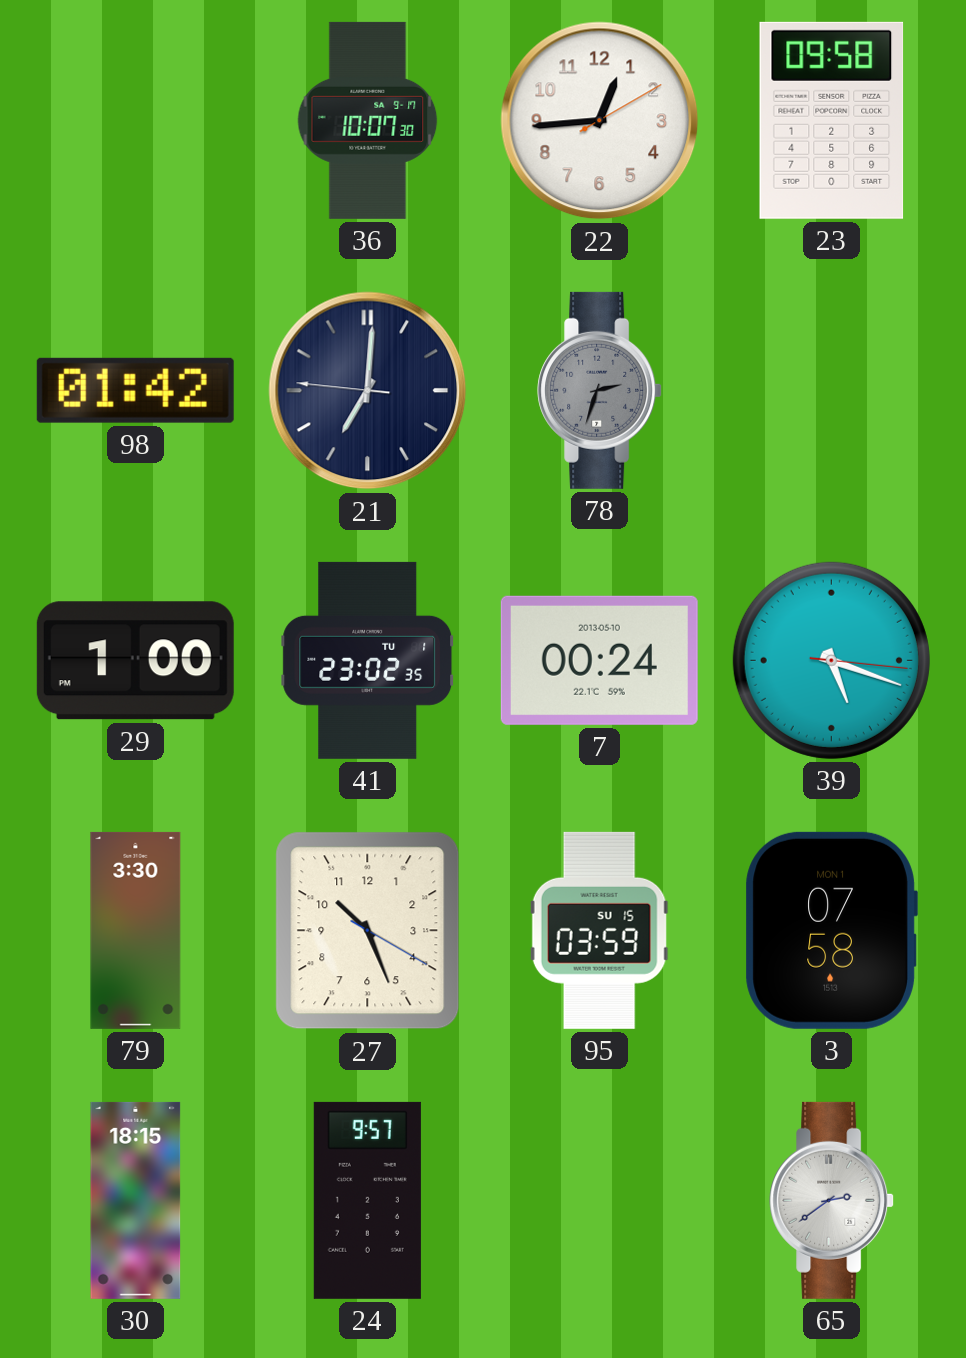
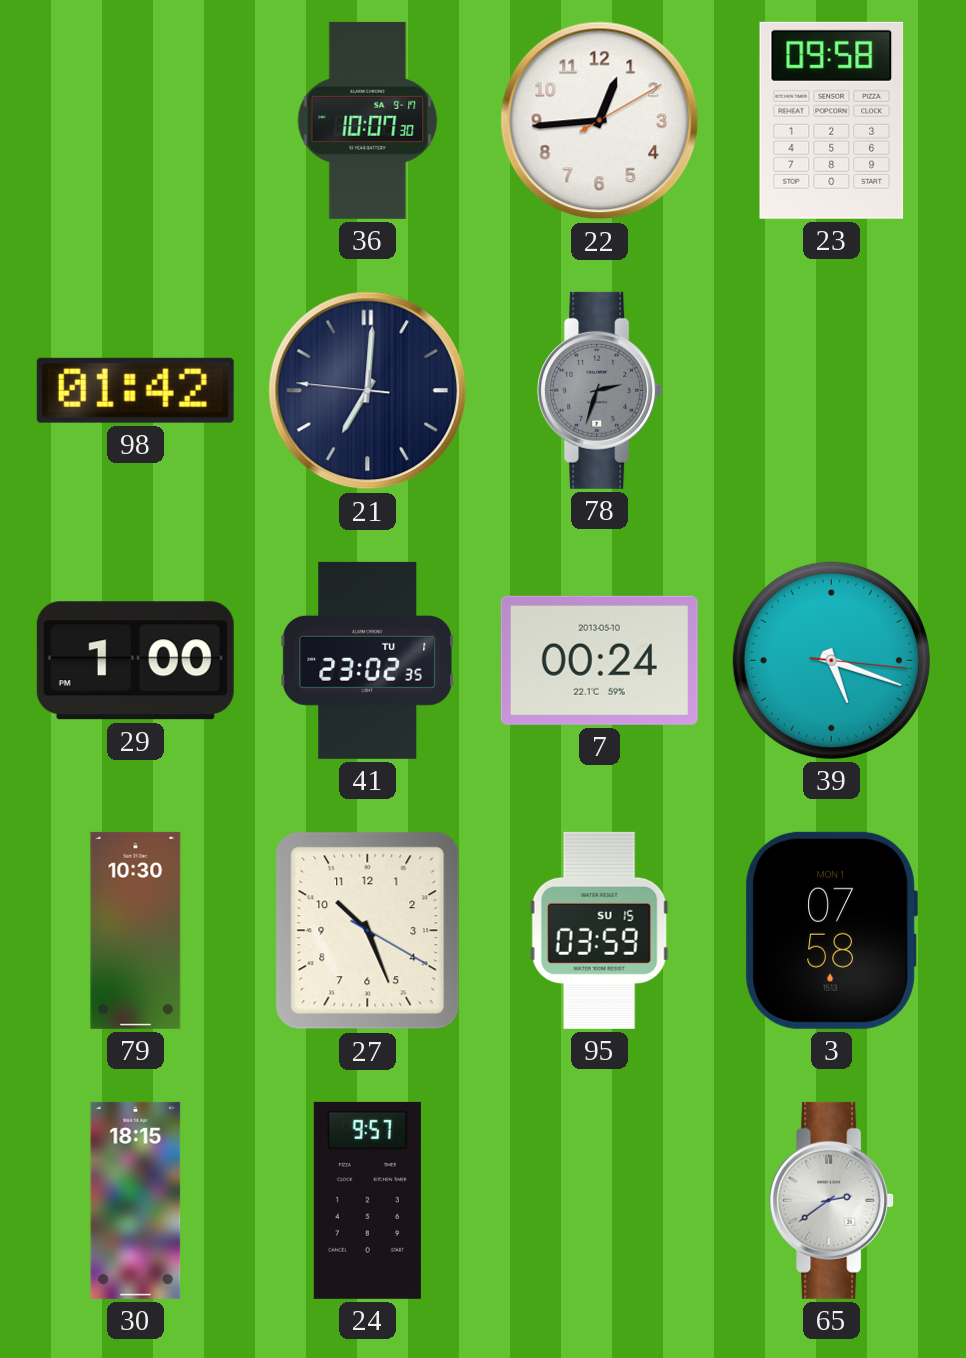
79: 3:30 -> 10:30 (136, 930)
